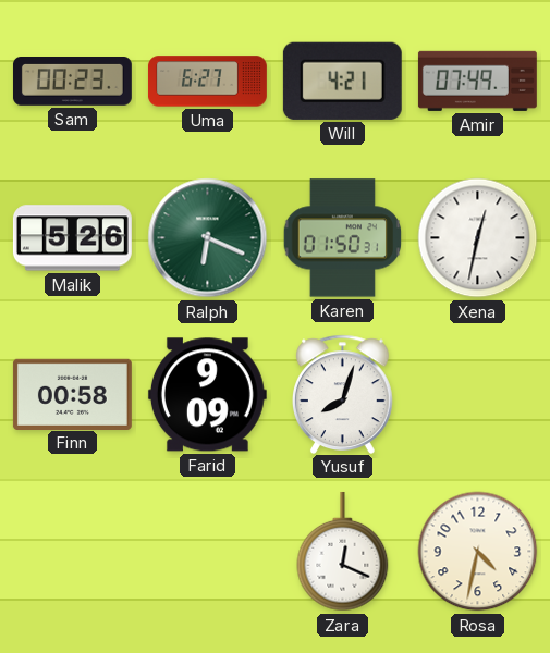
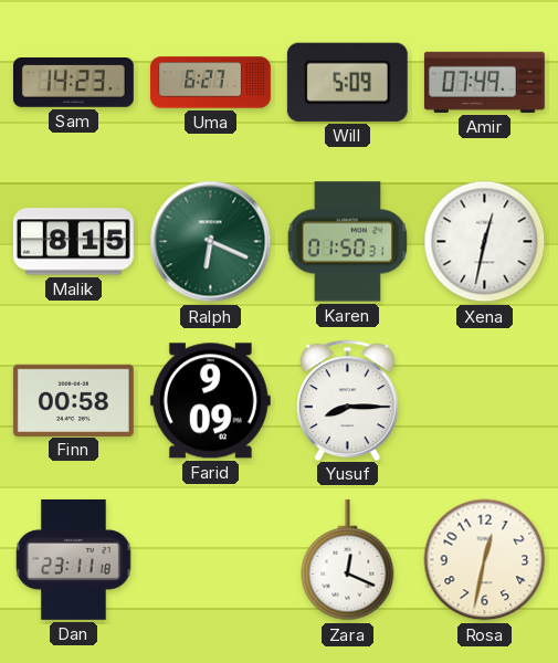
Sam: 00:23 -> 14:23 (73, 83)
Will: 4:21 -> 5:09 (347, 82)
Malik: 5:26 -> 8:15 (73, 242)
Yusuf: 8:03 -> 8:15 (348, 400)
Dan: none -> 23:11 (74, 559)
Rosa: 4:32 -> 12:32 (485, 560)
